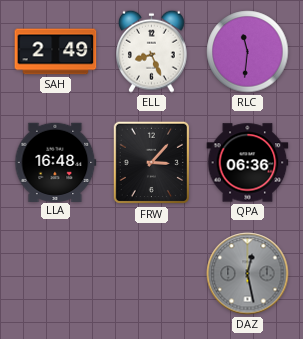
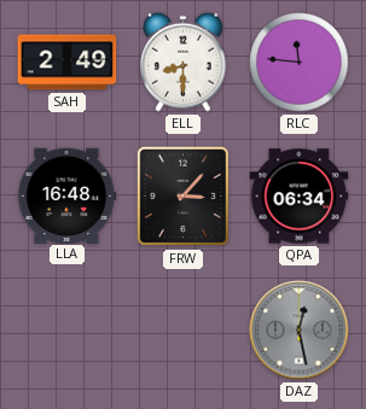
ELL: 8:26 -> 8:30 (184, 62)
RLC: 11:31 -> 11:46 (300, 63)
QPA: 06:36 -> 06:34 (300, 197)
